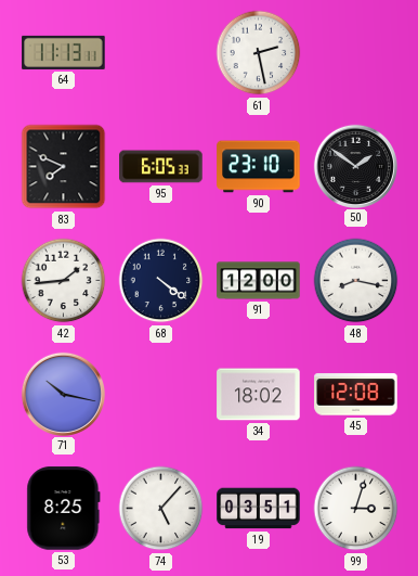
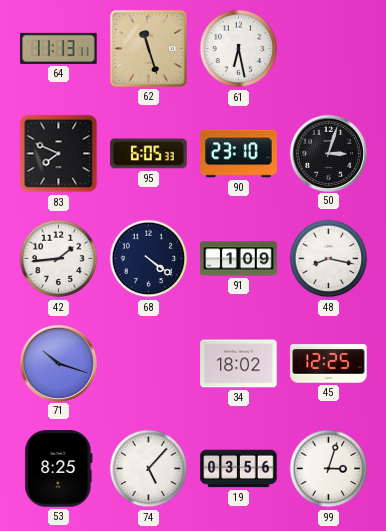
62: none -> 11:27 (148, 48)
61: 2:28 -> 6:28 (239, 49)
50: 1:51 -> 3:03 (328, 153)
91: 12:00 -> 1:09 (239, 259)
71: 10:17 -> 10:18 (58, 363)
45: 12:08 -> 12:25 (329, 364)
19: 03:51 -> 03:56 (239, 469)
